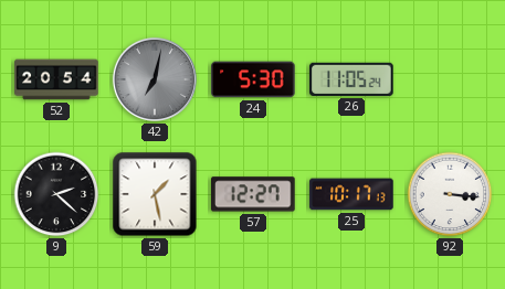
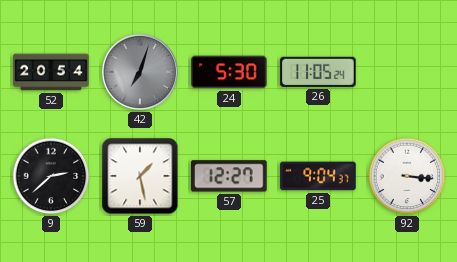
42: 7:02 -> 7:03 (140, 72)
9: 2:22 -> 2:38 (51, 176)
25: 10:17 -> 9:04 (318, 176)
